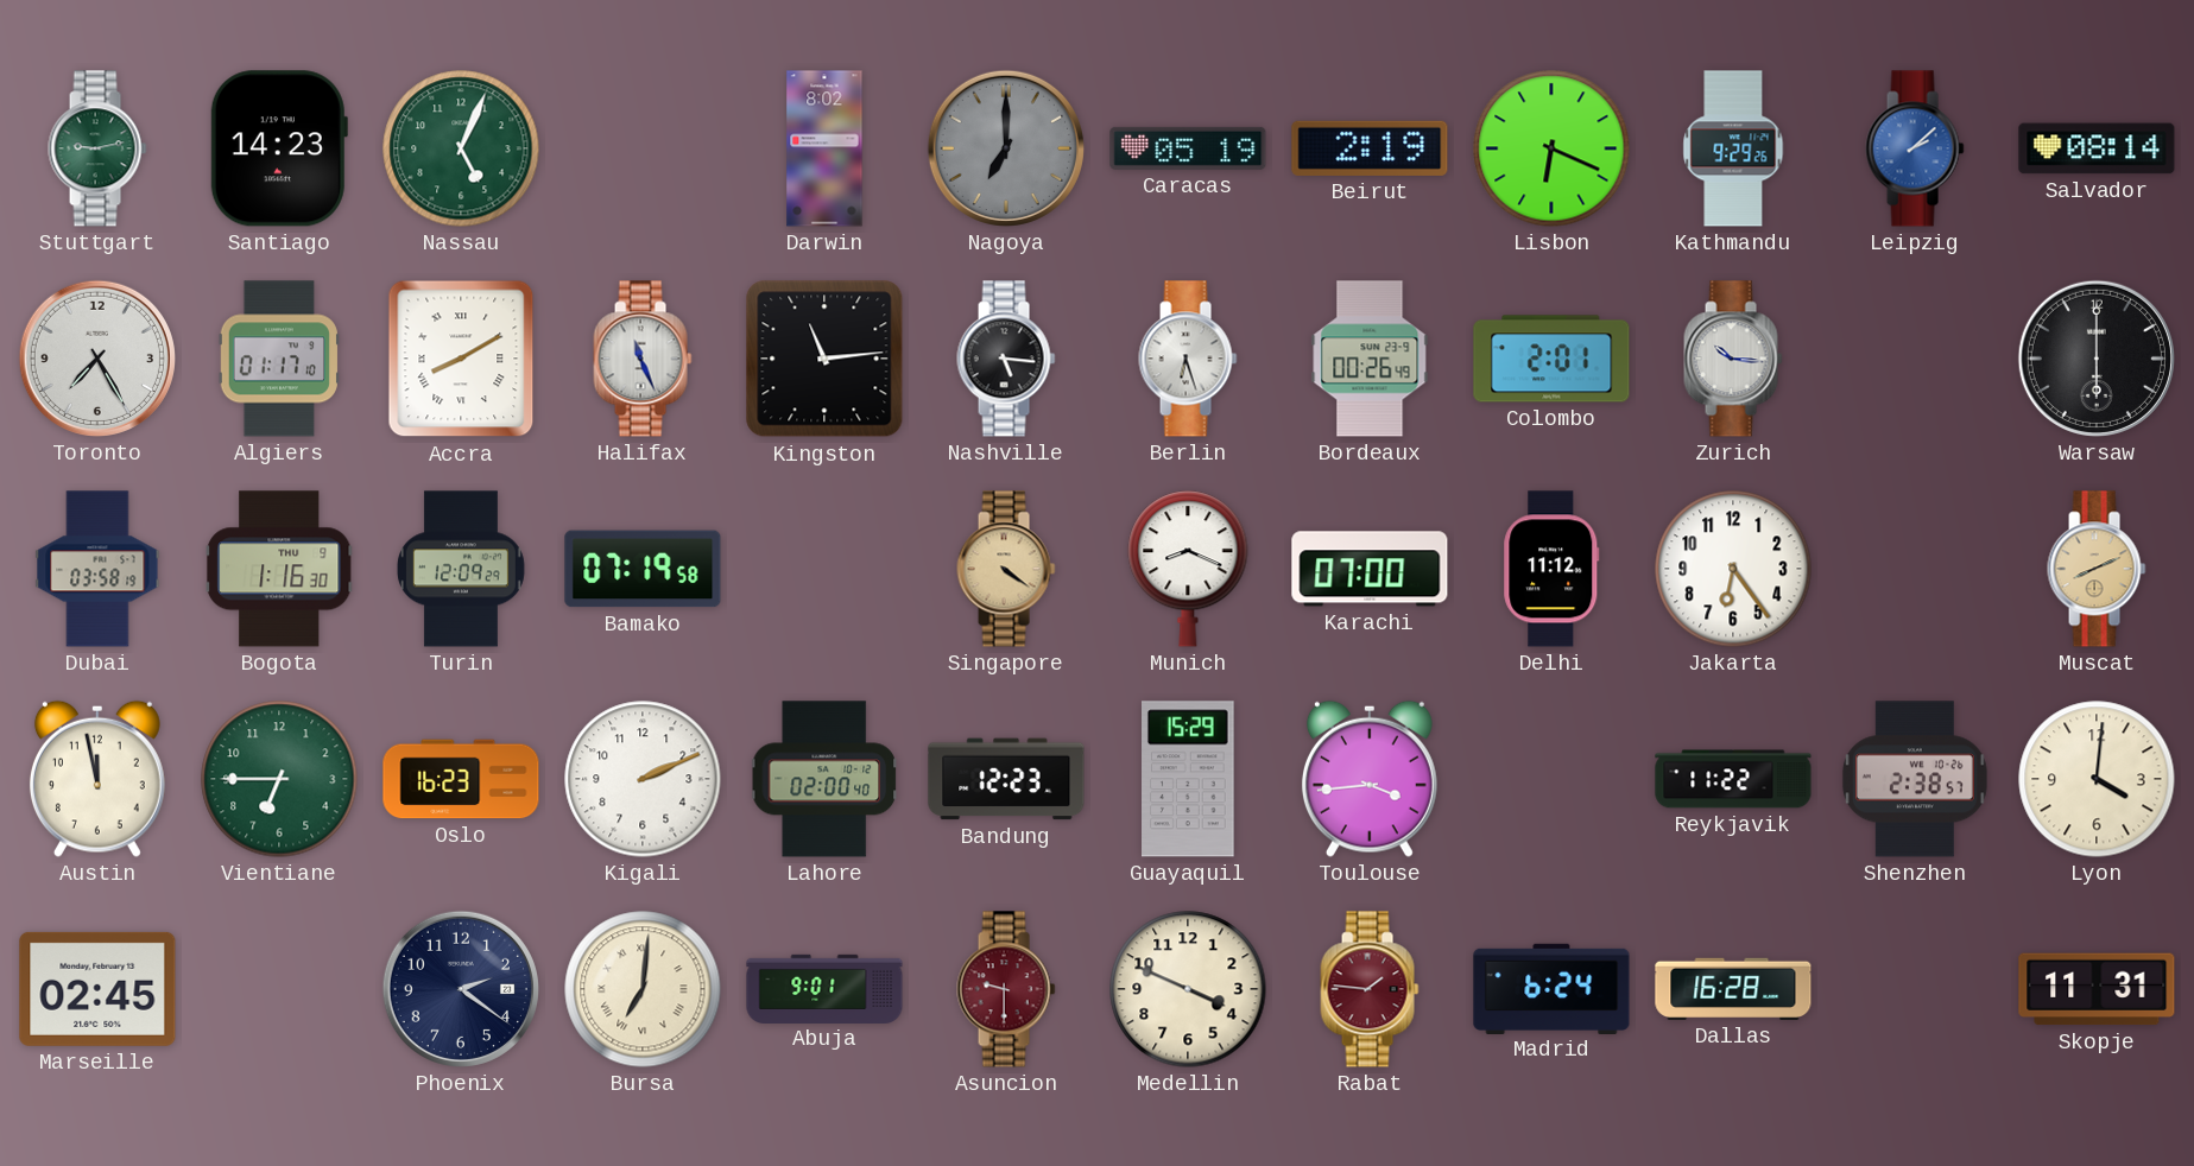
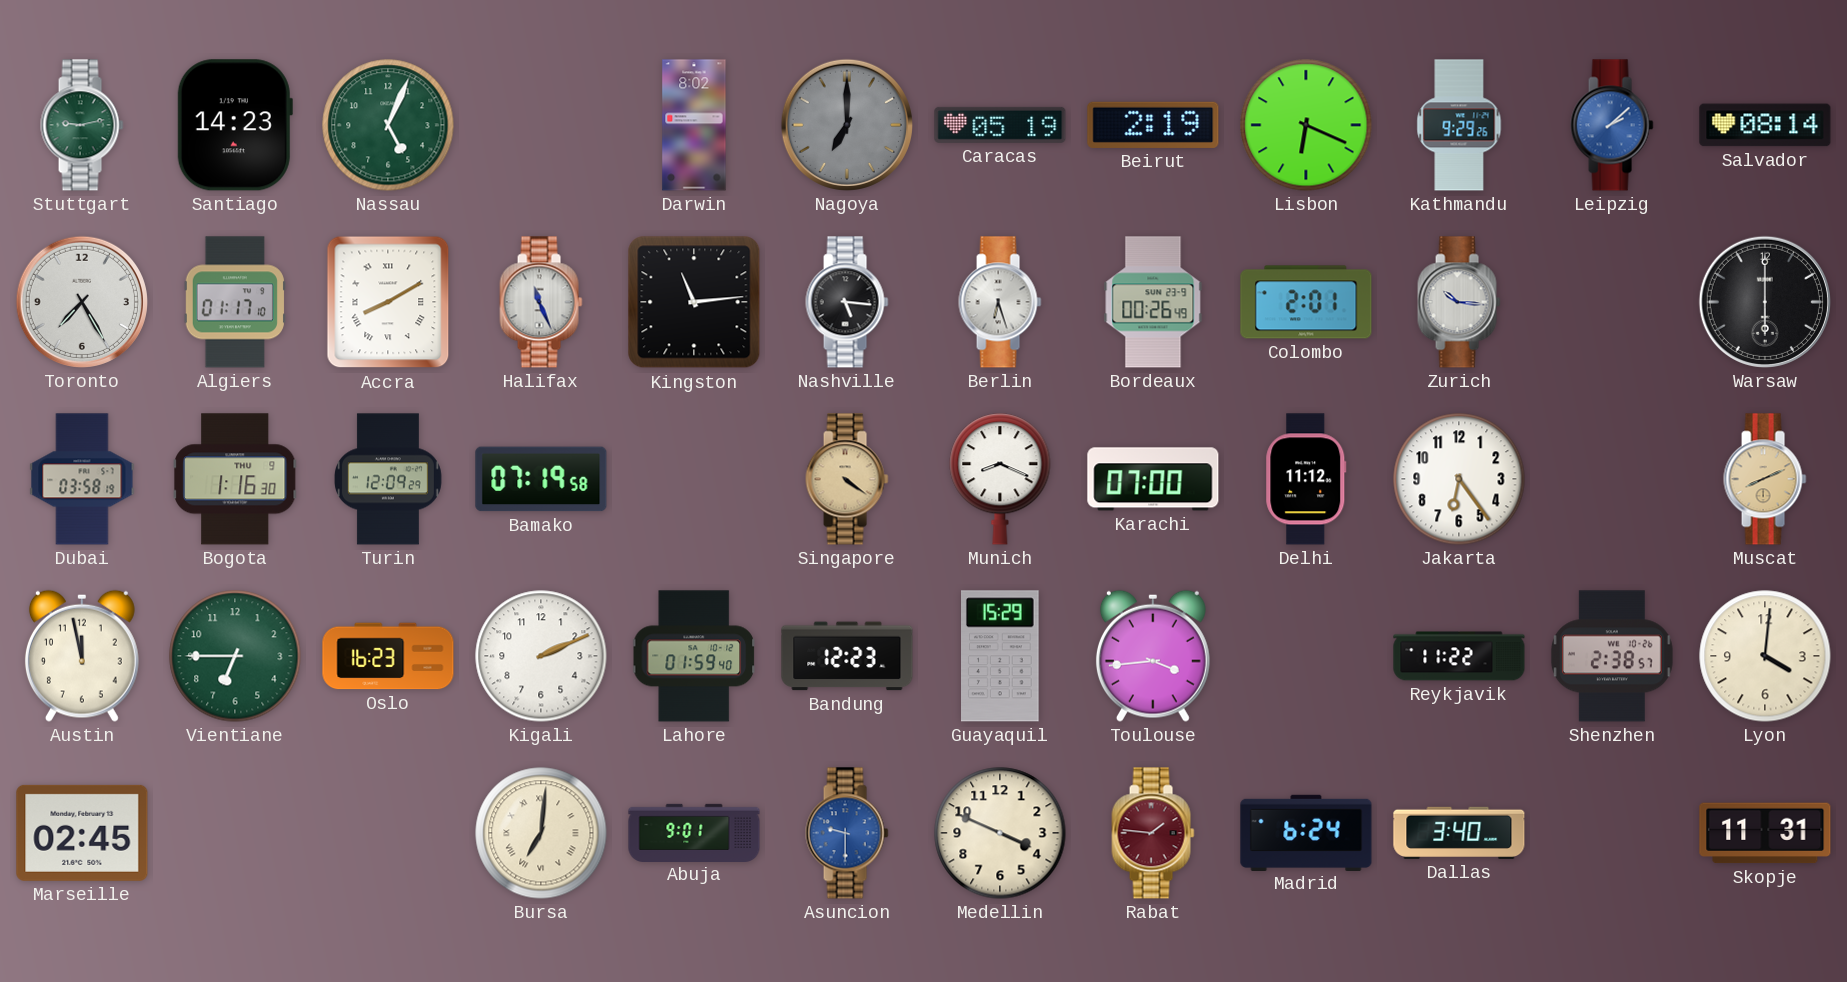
Lahore: 02:00 -> 01:59 (694, 656)
Phoenix: 2:21 -> none (461, 989)
Asuncion dial: burgundy -> blue (847, 833)
Dallas: 16:28 -> 3:40 (1459, 833)
